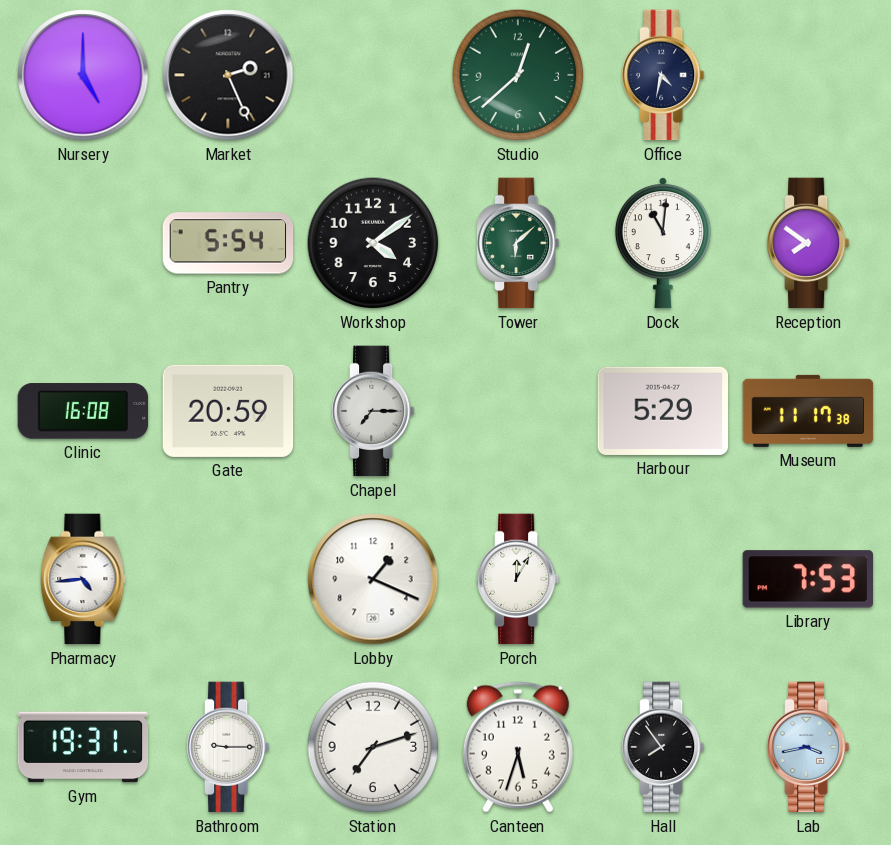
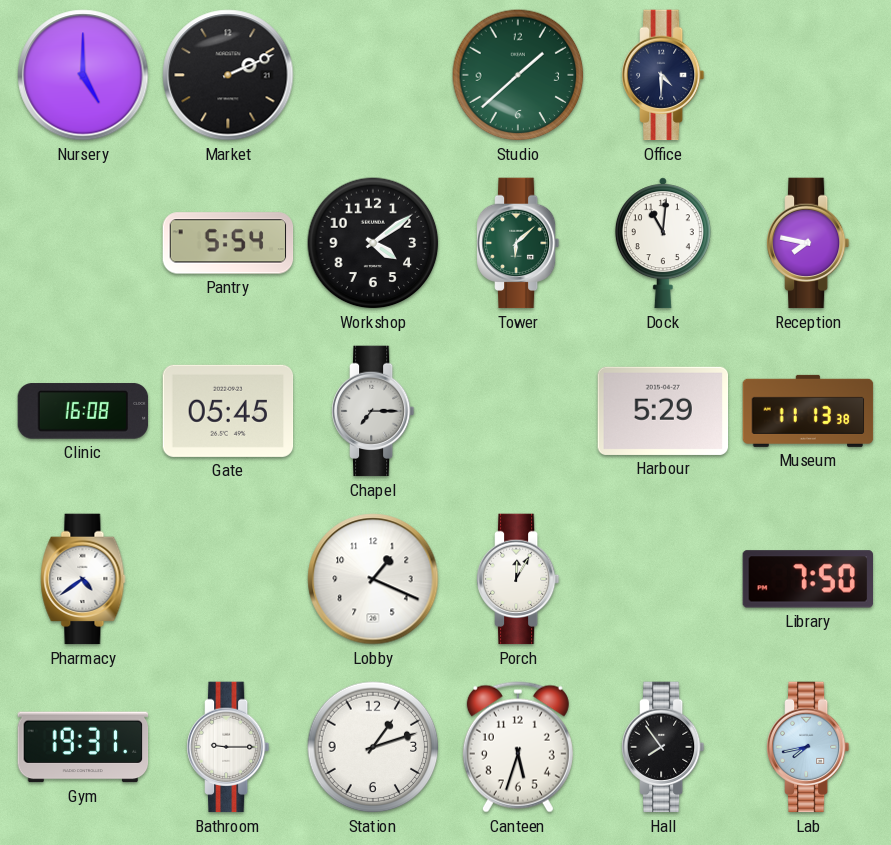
Market: 2:26 -> 2:11 (228, 75)
Studio: 12:38 -> 1:38 (518, 75)
Office: 4:32 -> 4:30 (663, 75)
Reception: 7:51 -> 7:47 (808, 243)
Gate: 20:59 -> 05:45 (228, 411)
Museum: 11:17 -> 11:13 (808, 411)
Pharmacy: 4:44 -> 4:39 (83, 579)
Library: 7:53 -> 7:50 (808, 579)
Station: 7:12 -> 1:12 (373, 747)
Lab: 3:43 -> 7:43 (808, 747)
